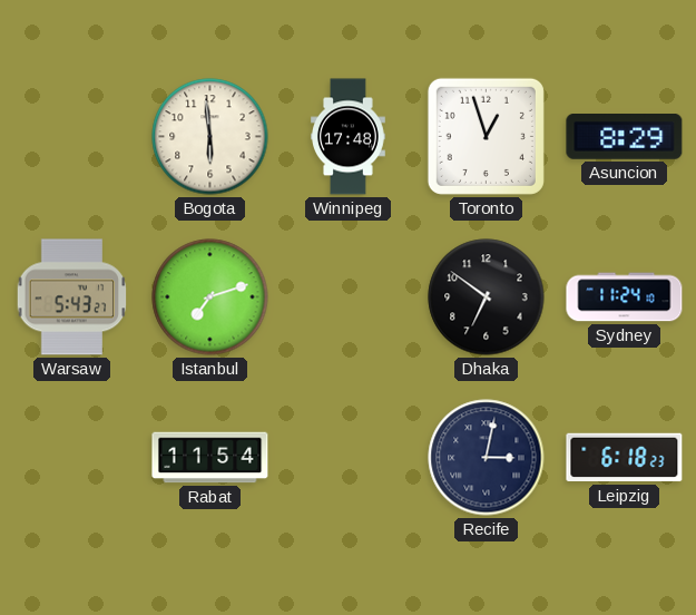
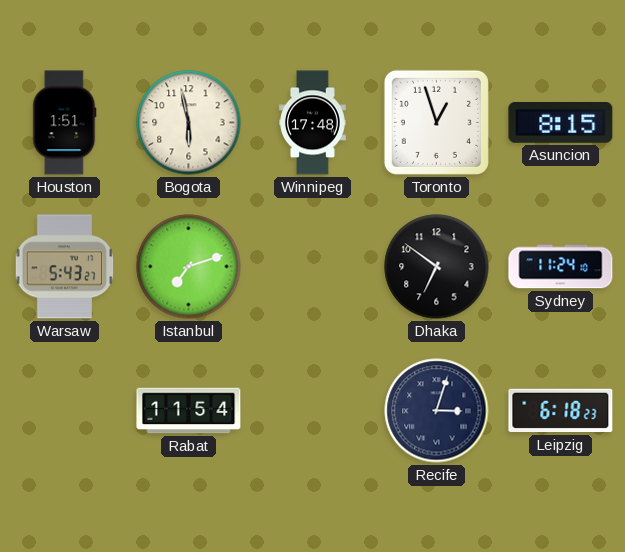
Houston: none -> 1:51 (65, 123)
Bogota: 5:59 -> 5:58 (189, 123)
Asuncion: 8:29 -> 8:15 (561, 123)
Recife: 3:02 -> 3:03 (437, 411)
